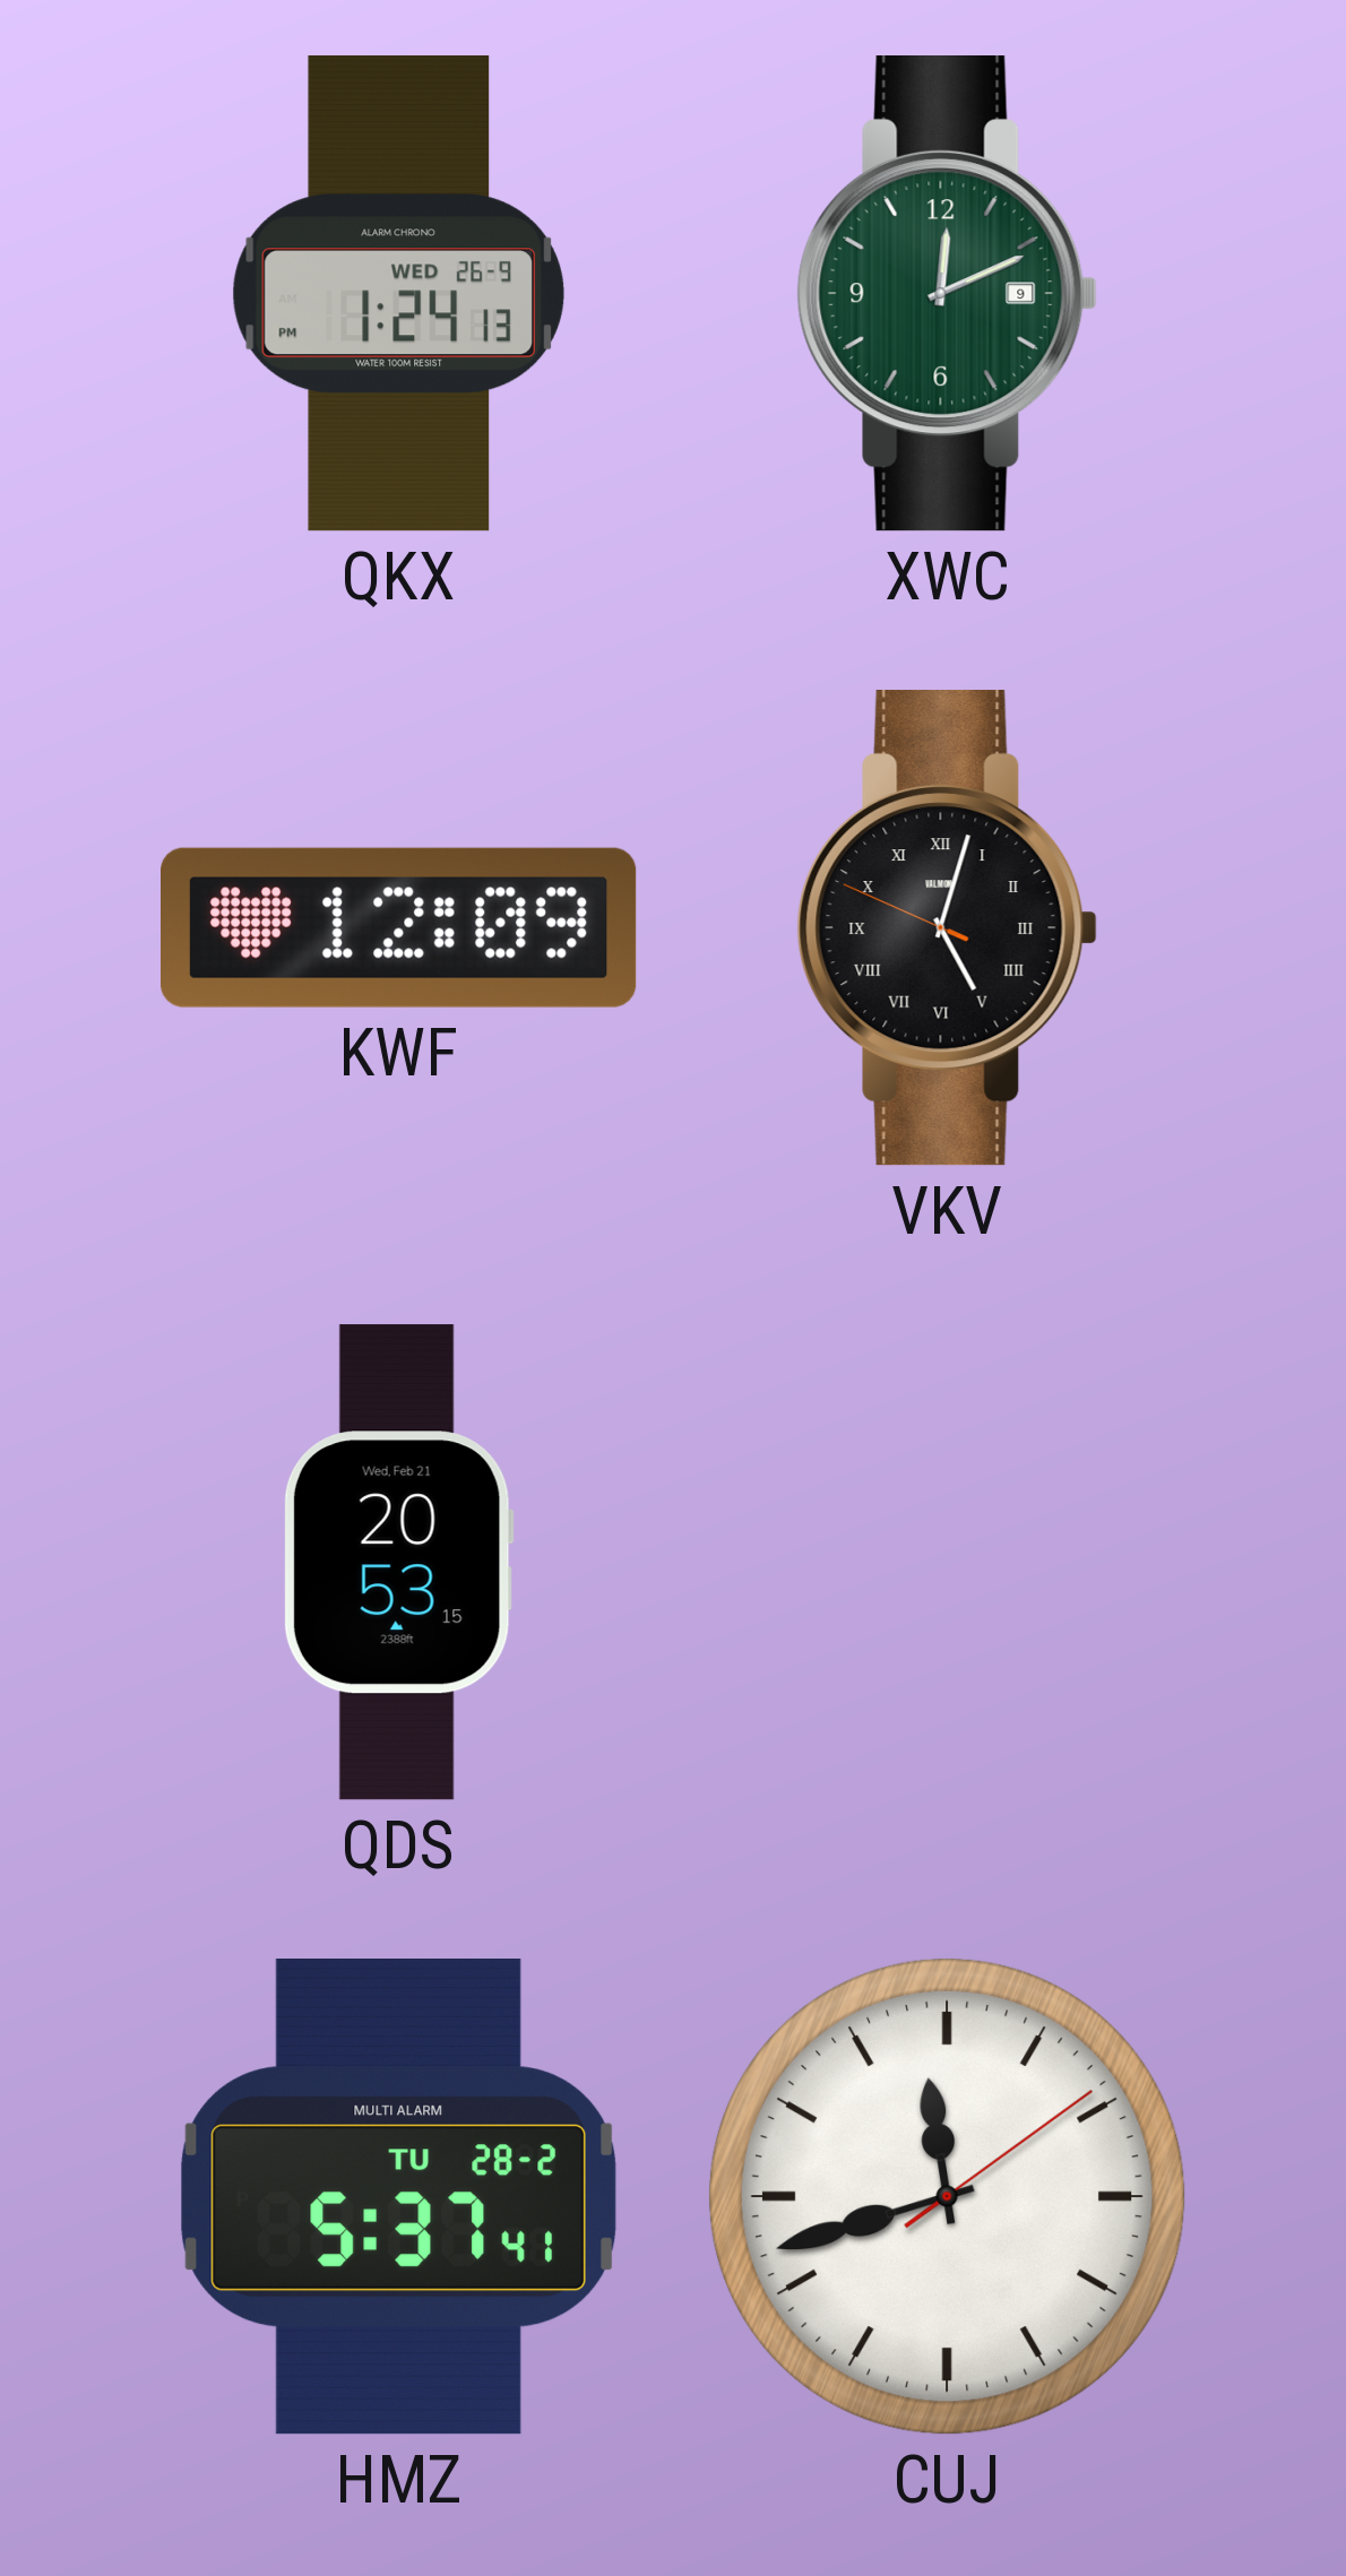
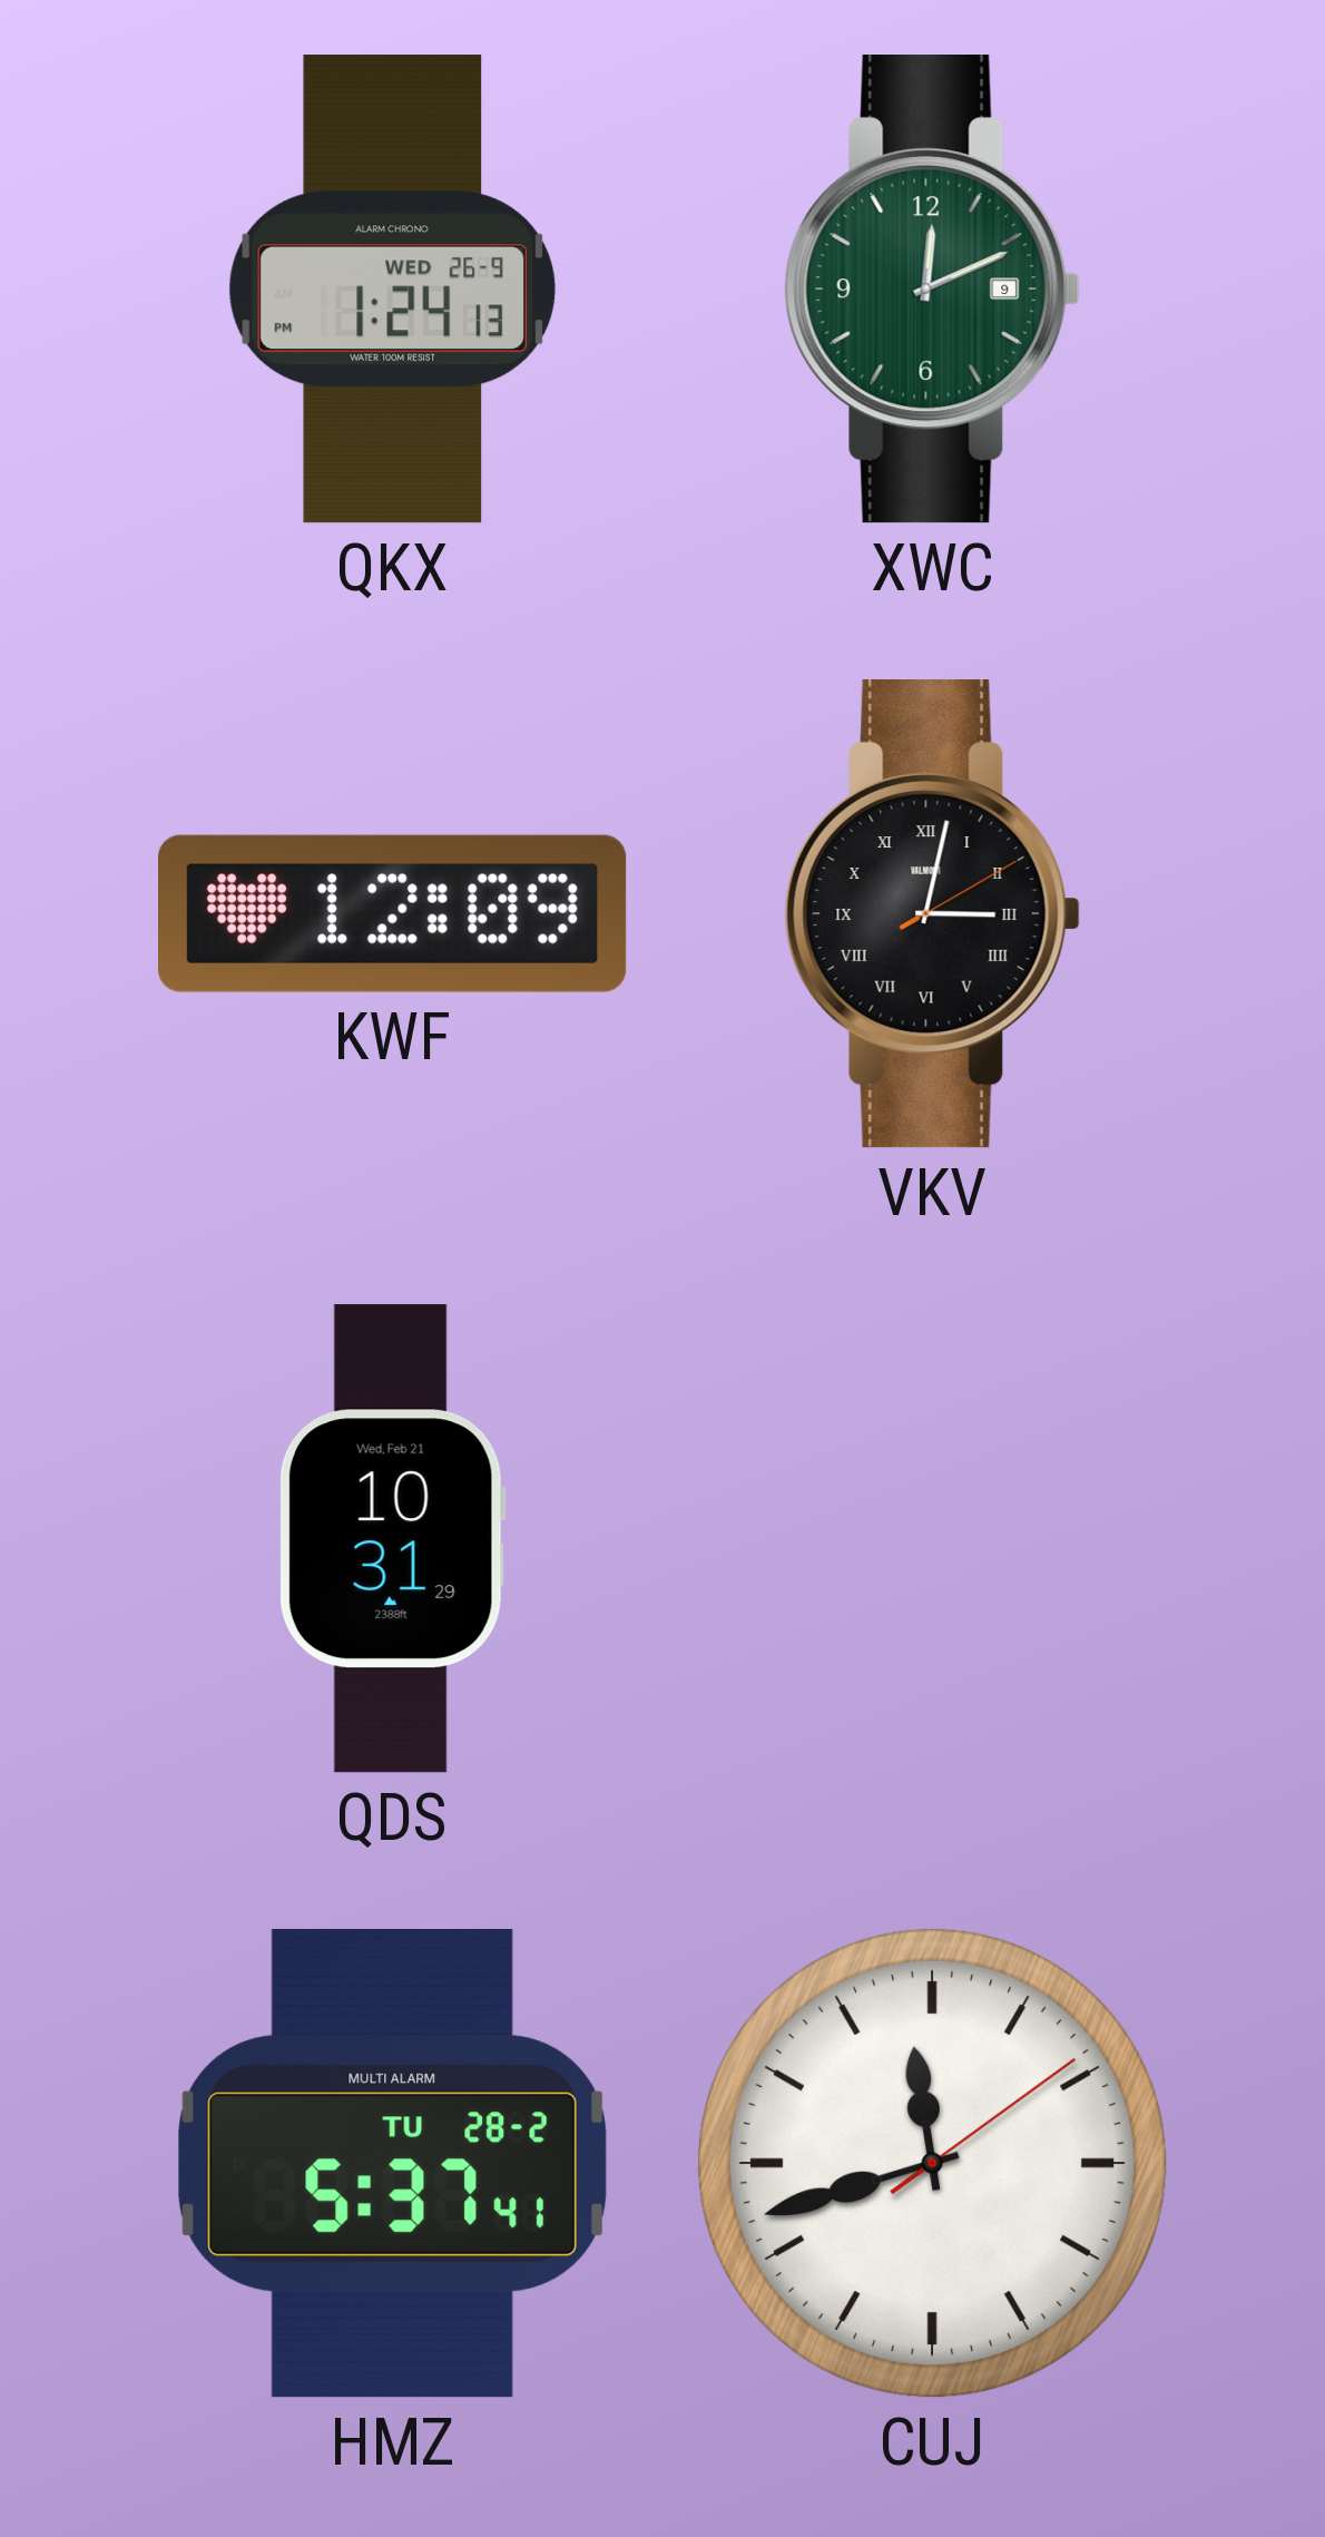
VKV: 5:02 -> 3:02 (932, 914)
QDS: 20:53 -> 10:31 (392, 1539)
